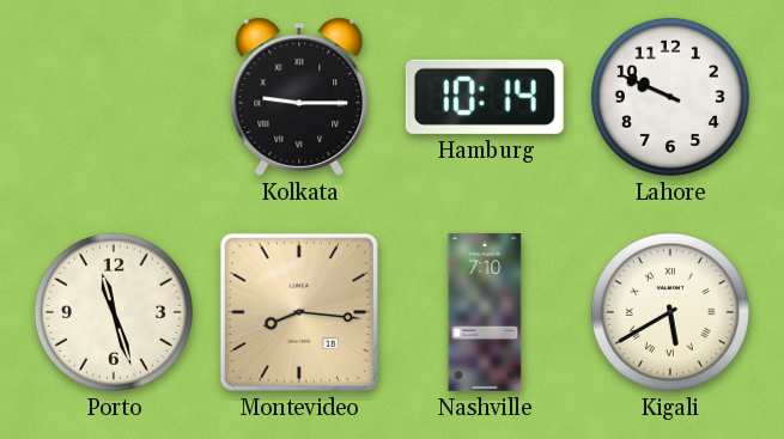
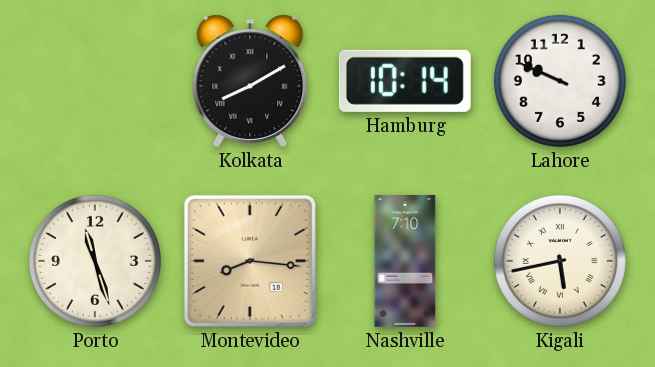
Kolkata: 9:15 -> 8:10 (250, 81)
Kigali: 5:40 -> 5:43 (560, 261)
